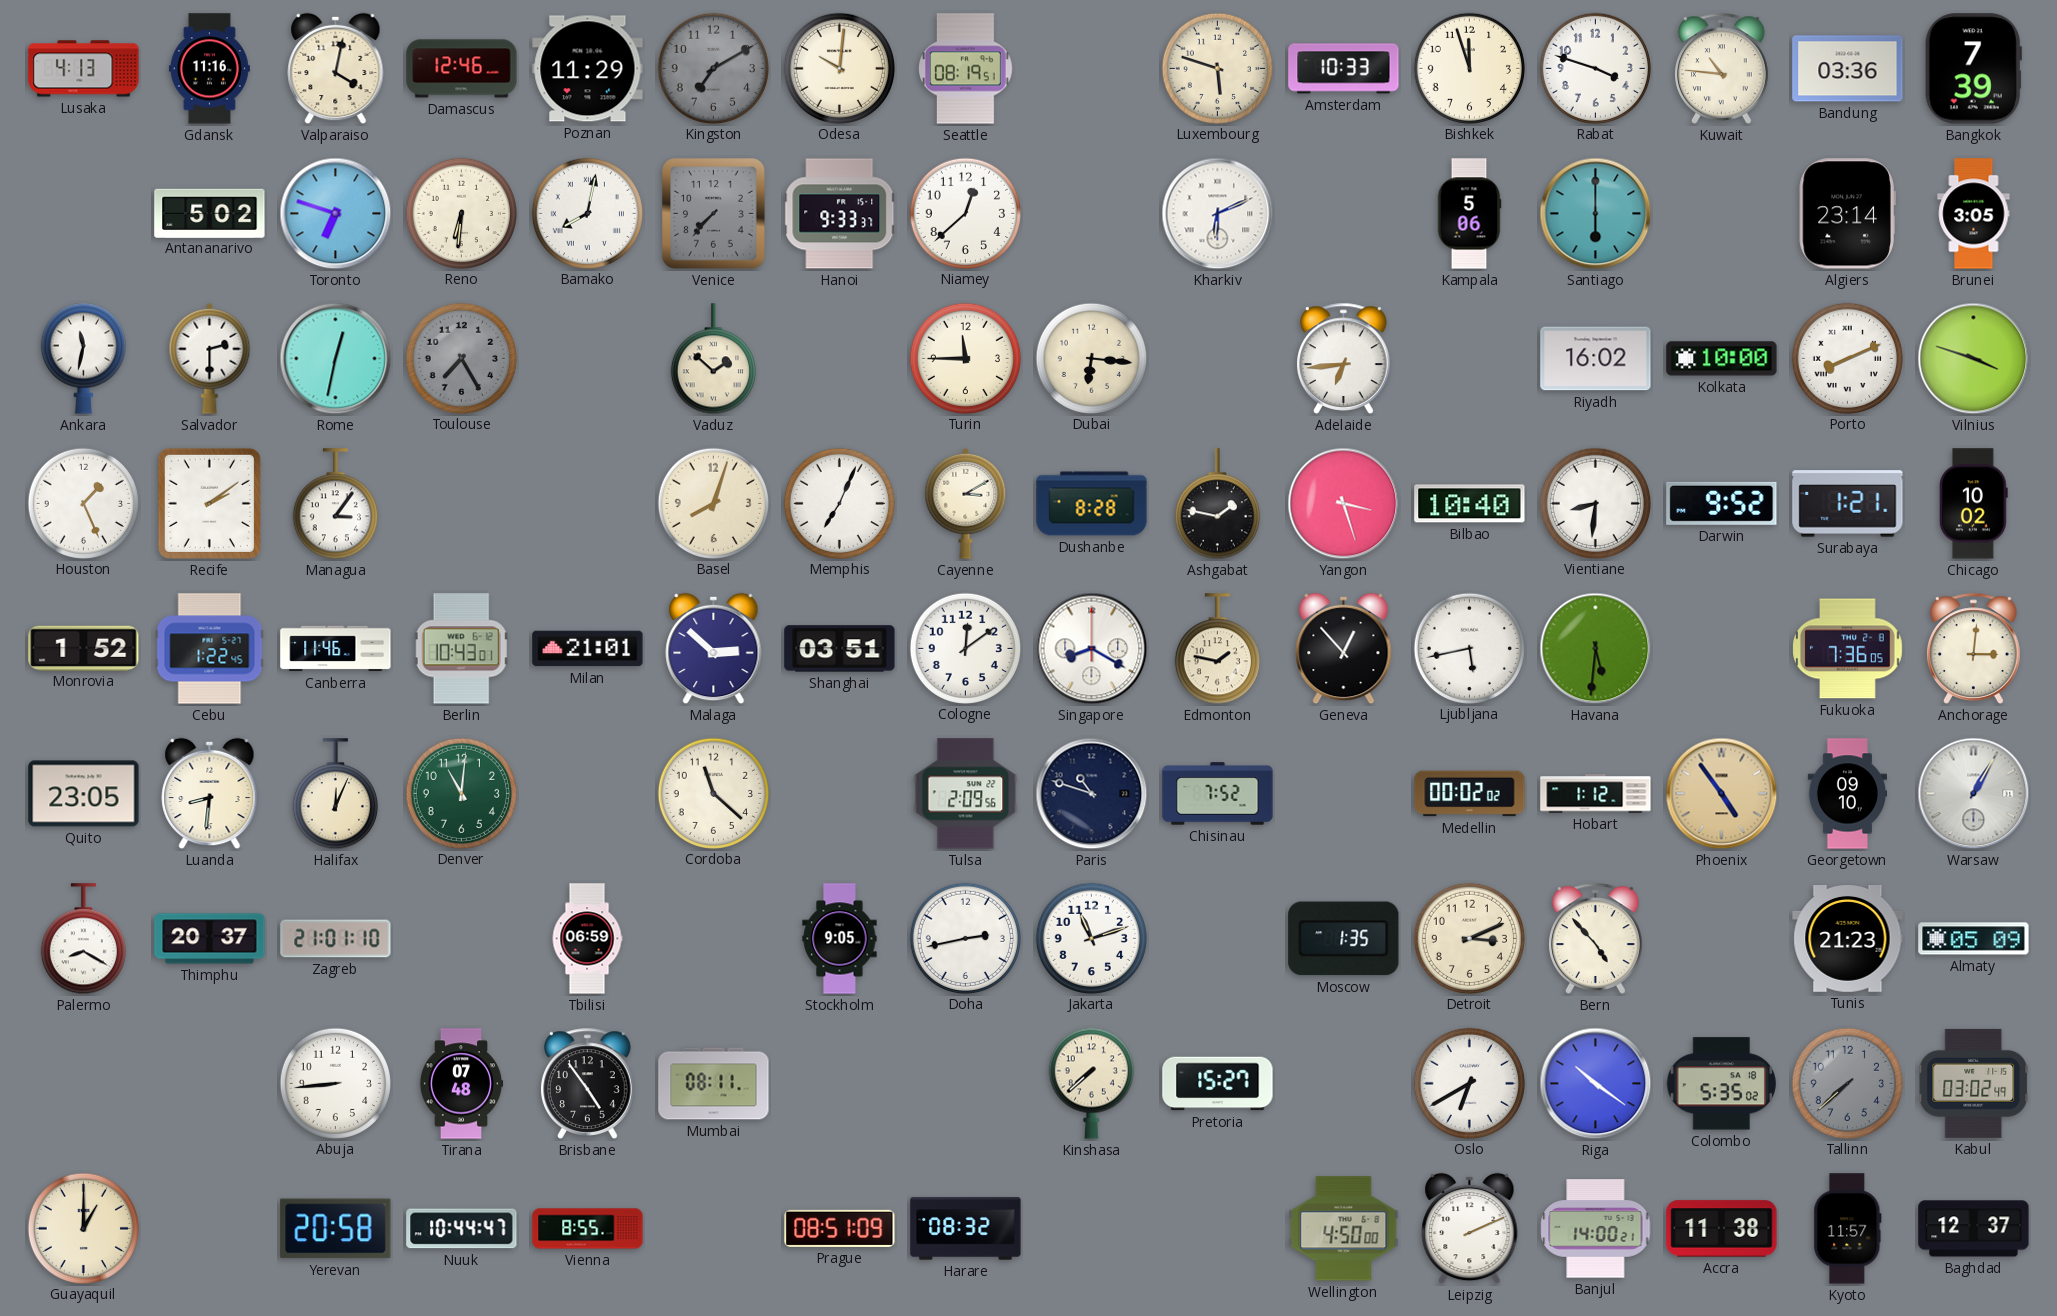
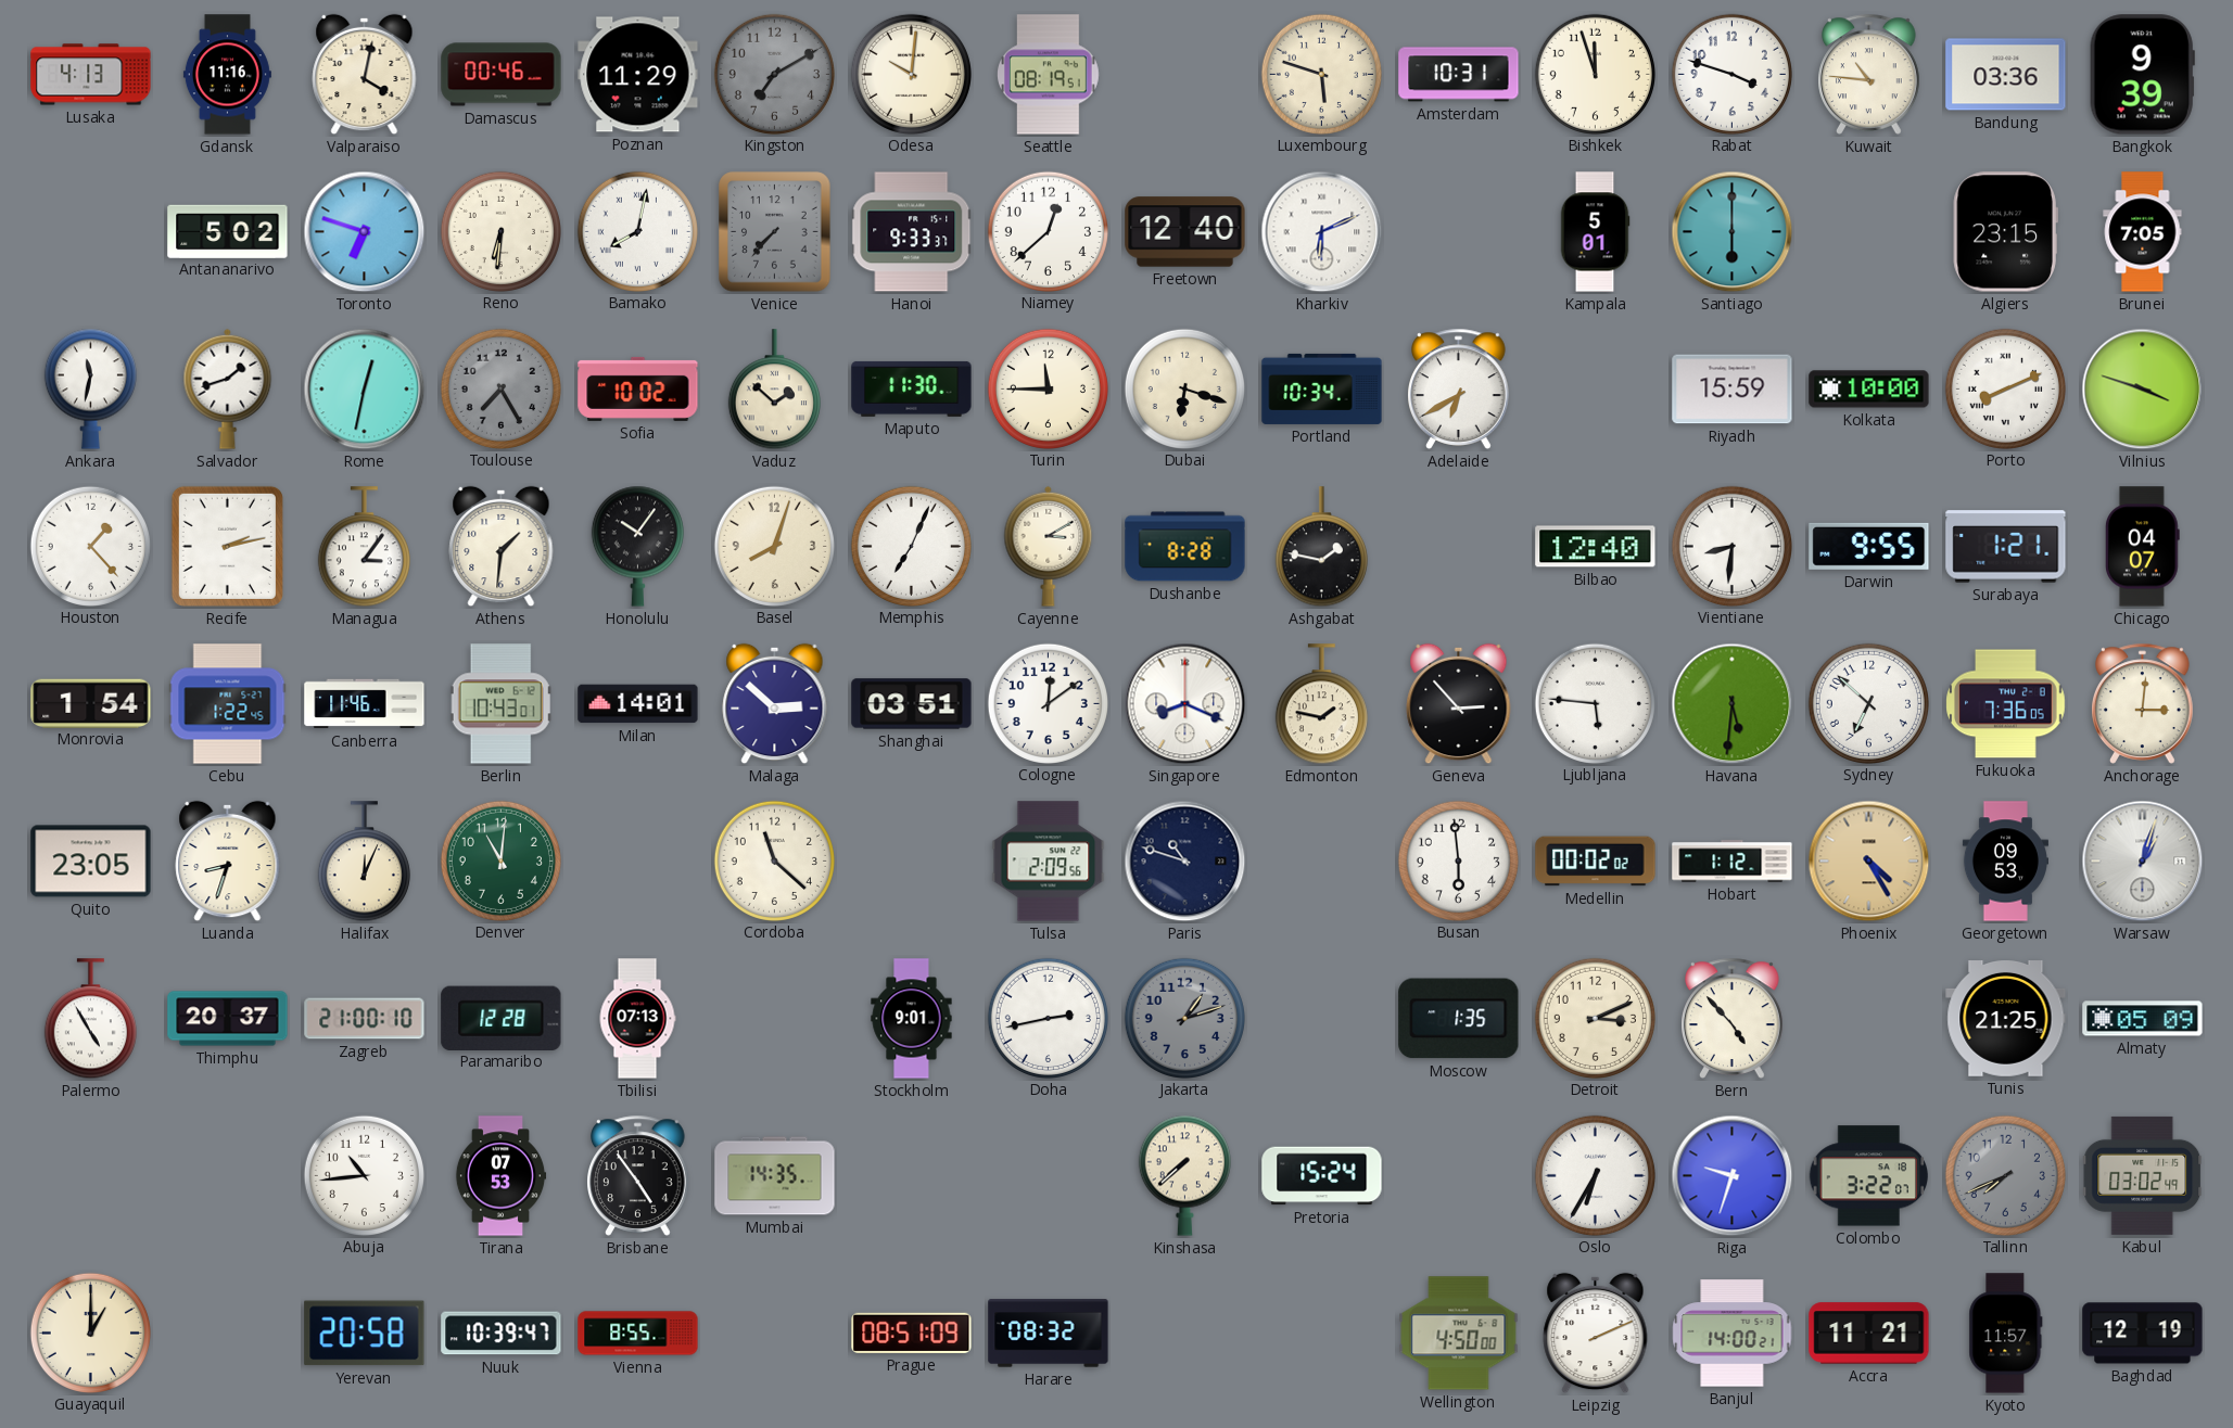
Damascus: 12:46 -> 00:46 (502, 75)
Amsterdam: 10:33 -> 10:31 (1459, 75)
Bangkok: 7:39 -> 9:39 (2142, 75)
Freetown: none -> 12:40 (1185, 232)
Kampala: 5:06 -> 5:01 (1595, 232)
Algiers: 23:14 -> 23:15 (2005, 232)
Brunei: 3:05 -> 7:05 (2143, 232)
Salvador: 2:30 -> 1:42 (228, 388)
Sofia: none -> 10:02 (638, 388)
Maputo: none -> 11:30 (912, 388)
Dubai: 6:16 -> 6:18 (1184, 388)
Portland: none -> 10:34 (1322, 388)
Adelaide: 6:44 -> 6:40 (1459, 388)
Riyadh: 16:02 -> 15:59 (1733, 390)
Houston: 1:26 -> 1:23 (90, 546)
Recife: 2:09 -> 2:13 (227, 546)
Athens: none -> 1:31 (502, 547)
Honolulu: none -> 10:06 (637, 546)
Yangon: 3:27 -> none (1344, 504)
Bilbao: 10:40 -> 12:40 (1596, 547)
Darwin: 9:52 -> 9:55 (1869, 546)
Chicago: 10:02 -> 04:07 (2142, 547)
Monrovia: 1:52 -> 1:54 (91, 703)
Milan: 21:01 -> 14:01 (638, 704)
Singapore: 8:20 -> 8:19 (1185, 704)
Geneva: 12:53 -> 2:53 (1459, 704)
Ljubljana: 5:43 -> 5:46 (1595, 703)
Sydney: none -> 6:52 (1868, 703)
Luanda: 8:31 -> 8:33 (228, 862)
Chisinau: 7:52 -> none (1218, 794)
Busan: none -> 5:59 (1458, 860)
Phoenix: 4:54 -> 4:25 (1869, 862)
Georgetown: 09:10 -> 09:53 (2005, 862)
Warsaw: 1:05 -> 1:03 (2143, 862)
Palermo: 8:20 -> 4:55 (90, 1019)
Zagreb: 21:01 -> 21:00 (365, 1019)
Paramaribo: none -> 12:28 (502, 1018)
Tbilisi: 06:59 -> 07:13 (637, 1019)
Stockholm: 9:05 -> 9:01 (912, 1019)
Jakarta: 11:12 -> 1:12 (1184, 1018)
Jakarta dial: white -> grey (1184, 1018)
Tunis: 21:23 -> 21:25 (2006, 1019)
Abuja: 8:44 -> 10:44 (364, 1175)
Tirana: 07:48 -> 07:53 (500, 1176)
Mumbai: 08:11 -> 14:35 (775, 1176)
Pretoria: 15:27 -> 15:24 (1322, 1176)
Oslo: 6:40 -> 6:35 (1595, 1175)
Riga: 10:21 -> 9:33 (1733, 1176)
Colombo: 5:35 -> 3:22 (1869, 1176)
Tallinn: 7:38 -> 7:41 (2005, 1175)
Nuuk: 10:44 -> 10:39 (502, 1334)
Accra: 11:38 -> 11:21 (1869, 1334)
Baghdad: 12:37 -> 12:19 (2143, 1334)
